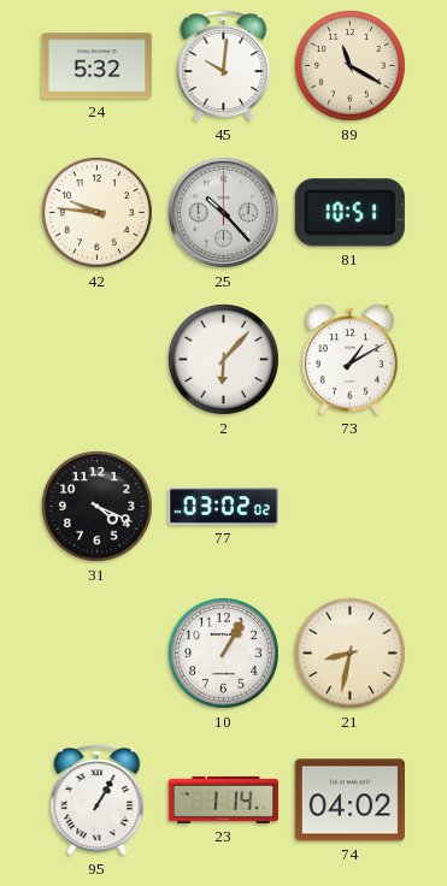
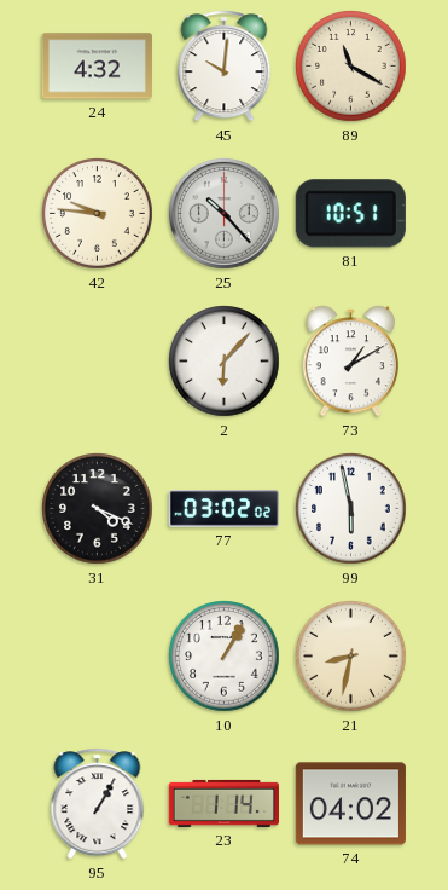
24: 5:32 -> 4:32 (97, 67)
99: none -> 5:58 (351, 509)
